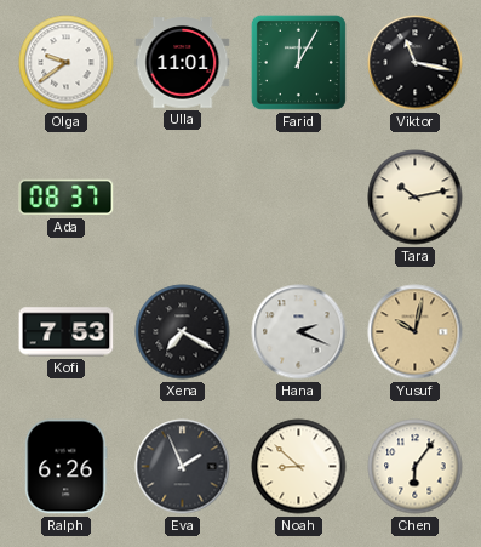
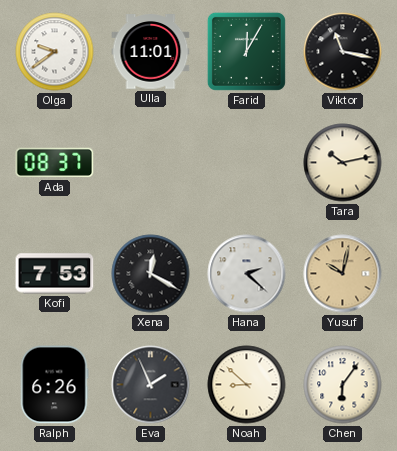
Xena: 7:20 -> 12:20 (151, 274)
Hana: 2:19 -> 2:22 (247, 274)
